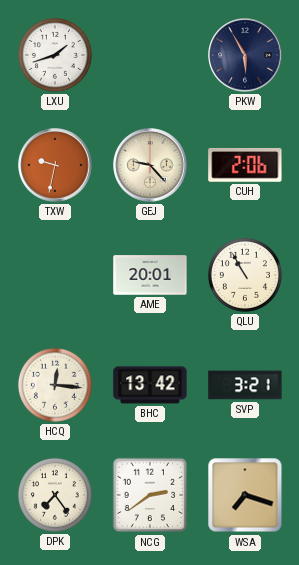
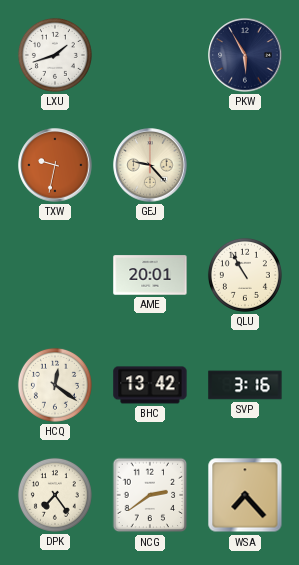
CUH: 2:06 -> none (245, 165)
HCQ: 12:16 -> 12:21 (55, 385)
SVP: 3:21 -> 3:16 (245, 385)
WSA: 7:18 -> 7:23 (245, 495)
